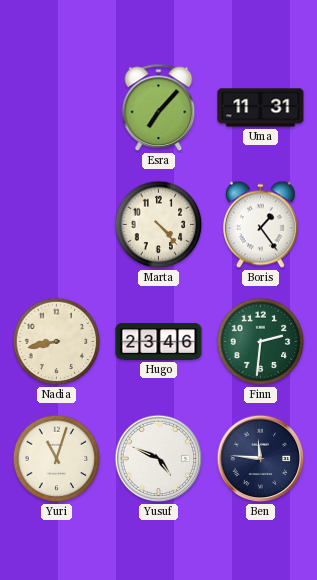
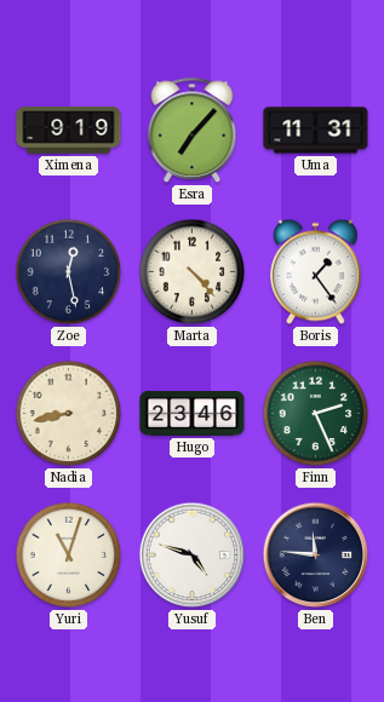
Ximena: none -> 9:19 (69, 131)
Zoe: none -> 12:28 (69, 272)
Finn: 2:31 -> 2:26 (316, 414)
Yusuf: 4:49 -> 4:48 (193, 556)
